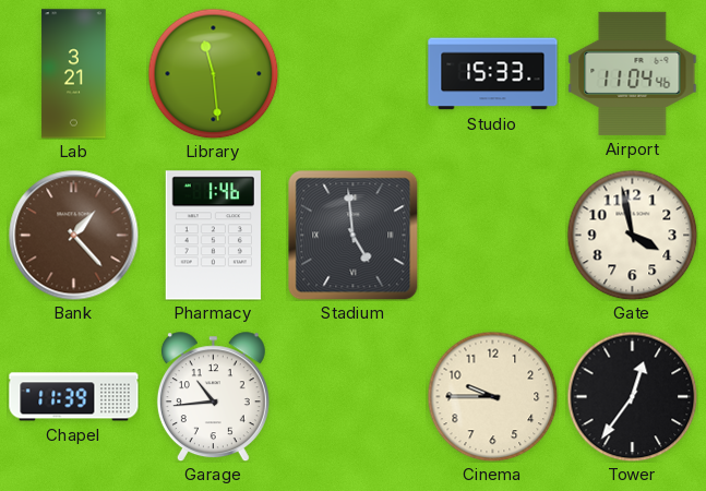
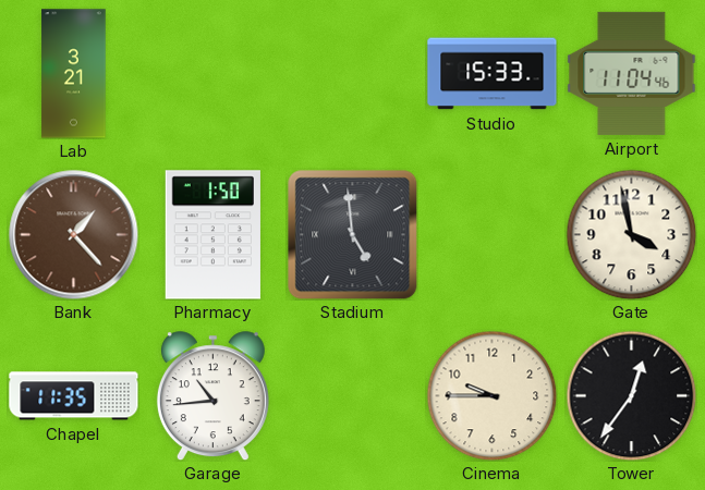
Library: 11:29 -> none (213, 73)
Pharmacy: 1:46 -> 1:50 (212, 235)
Chapel: 11:39 -> 11:35 (74, 396)
